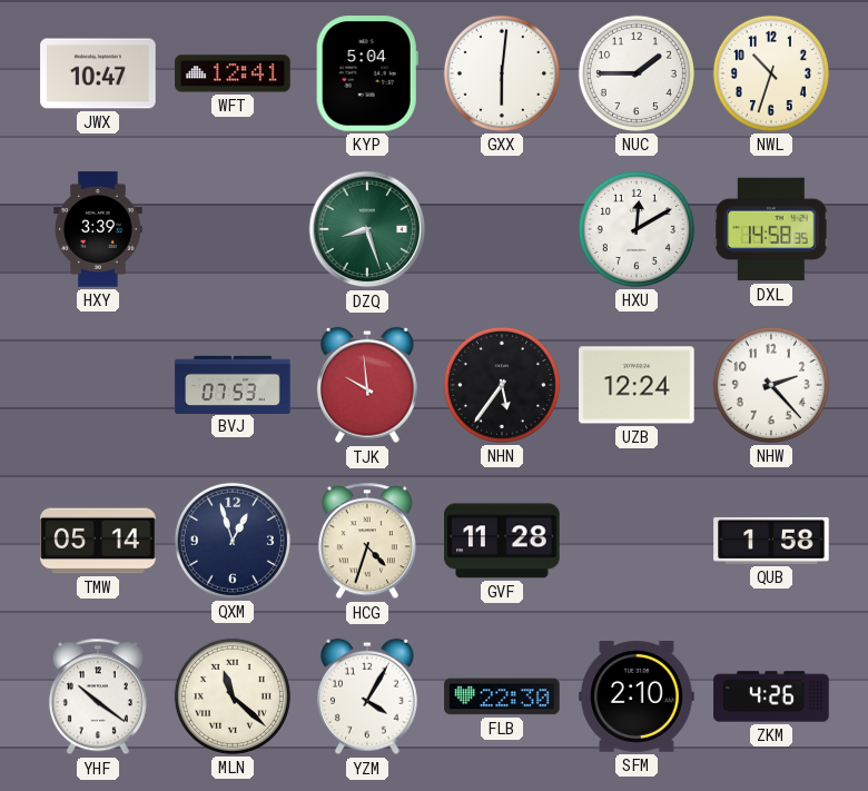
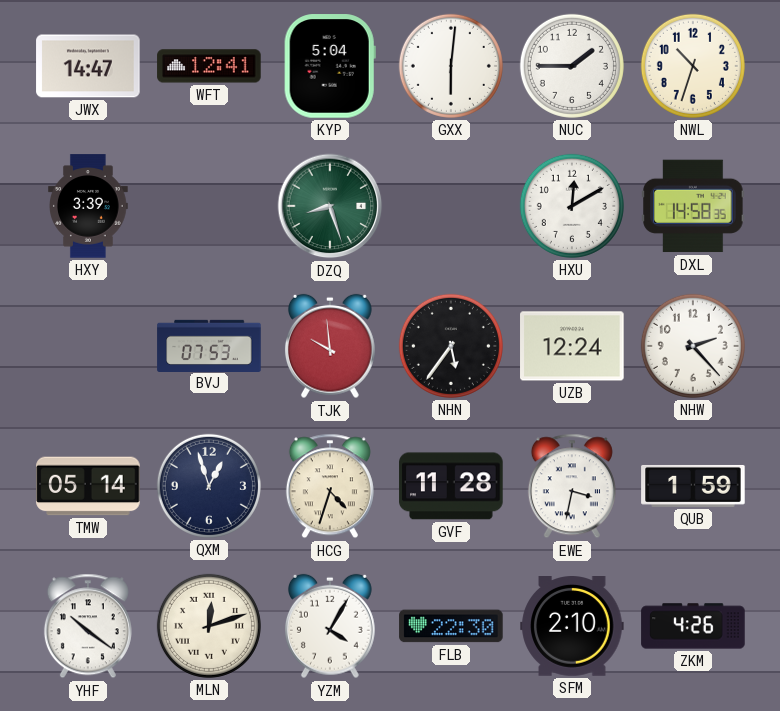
JWX: 10:47 -> 14:47 (88, 66)
EWE: none -> 3:32 (572, 486)
QUB: 1:58 -> 1:59 (693, 486)
MLN: 11:22 -> 12:12 (209, 626)
